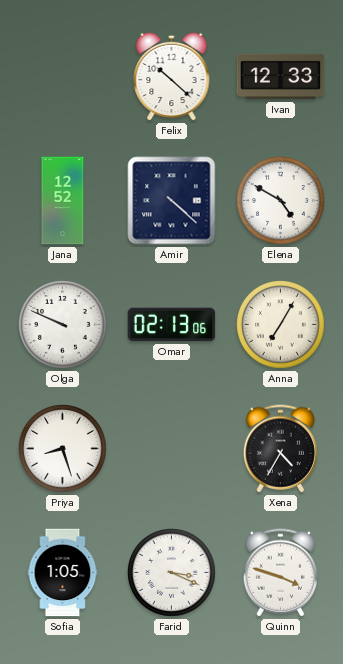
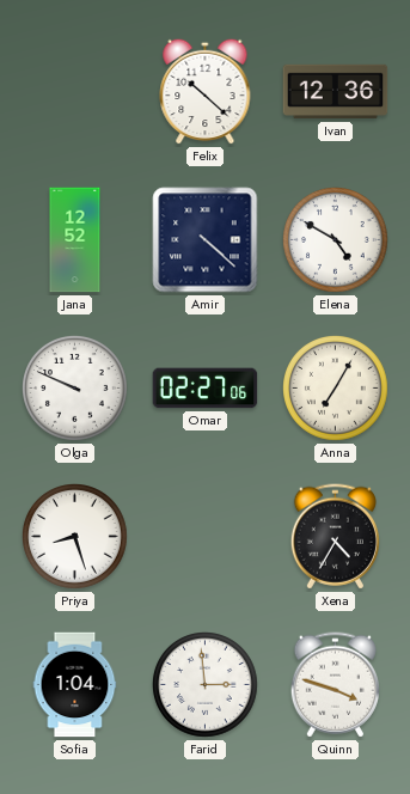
Ivan: 12:33 -> 12:36 (336, 92)
Omar: 02:13 -> 02:27 (206, 389)
Sofia: 1:05 -> 1:04 (75, 685)
Farid: 3:19 -> 2:59 (206, 685)
